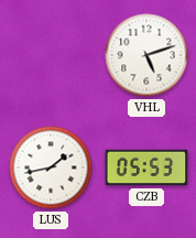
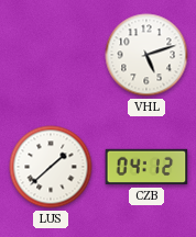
LUS: 1:43 -> 1:38 (51, 167)
CZB: 05:53 -> 04:12 (146, 167)
